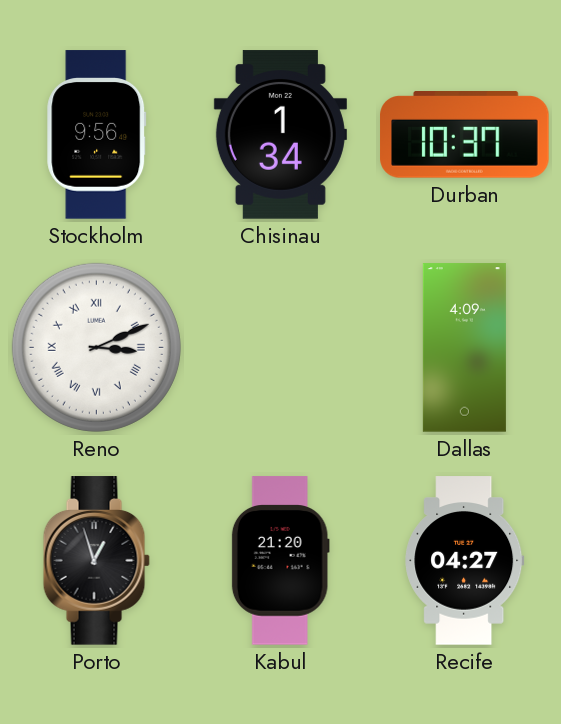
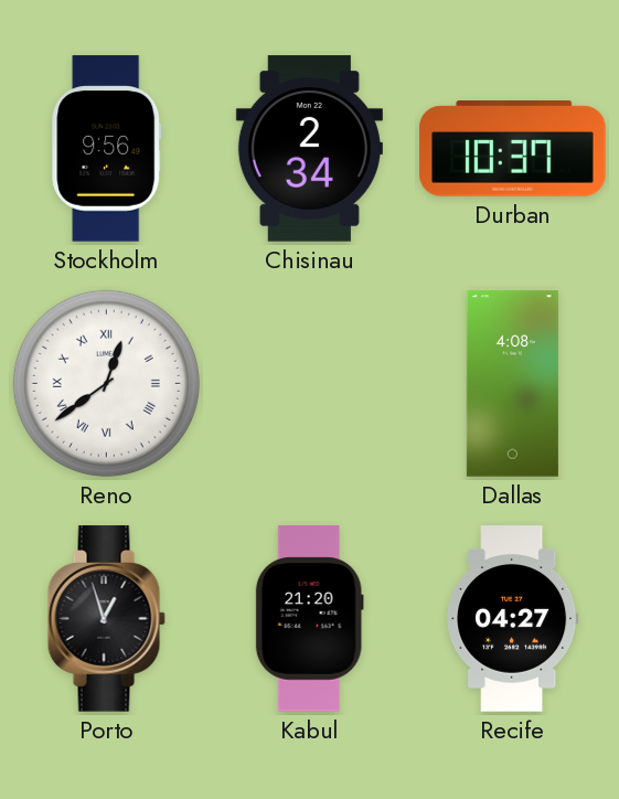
Chisinau: 1:34 -> 2:34 (309, 149)
Reno: 3:11 -> 12:39 (106, 383)
Dallas: 4:09 -> 4:08 (512, 384)
